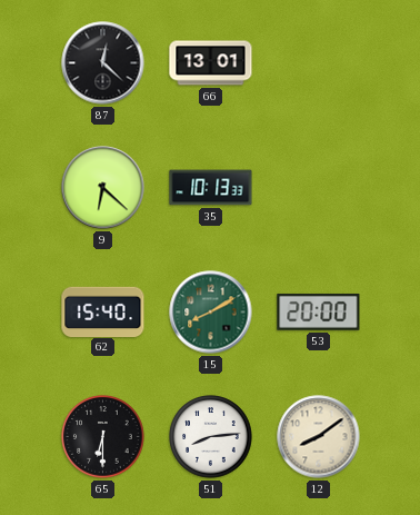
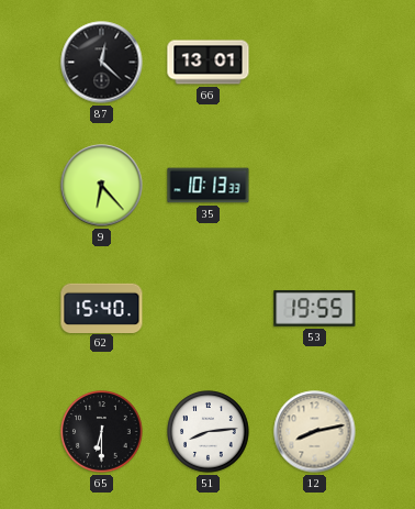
9: 6:22 -> 6:23 (102, 186)
15: 8:10 -> none (211, 313)
53: 20:00 -> 19:55 (315, 308)
12: 8:09 -> 8:13 (315, 432)
